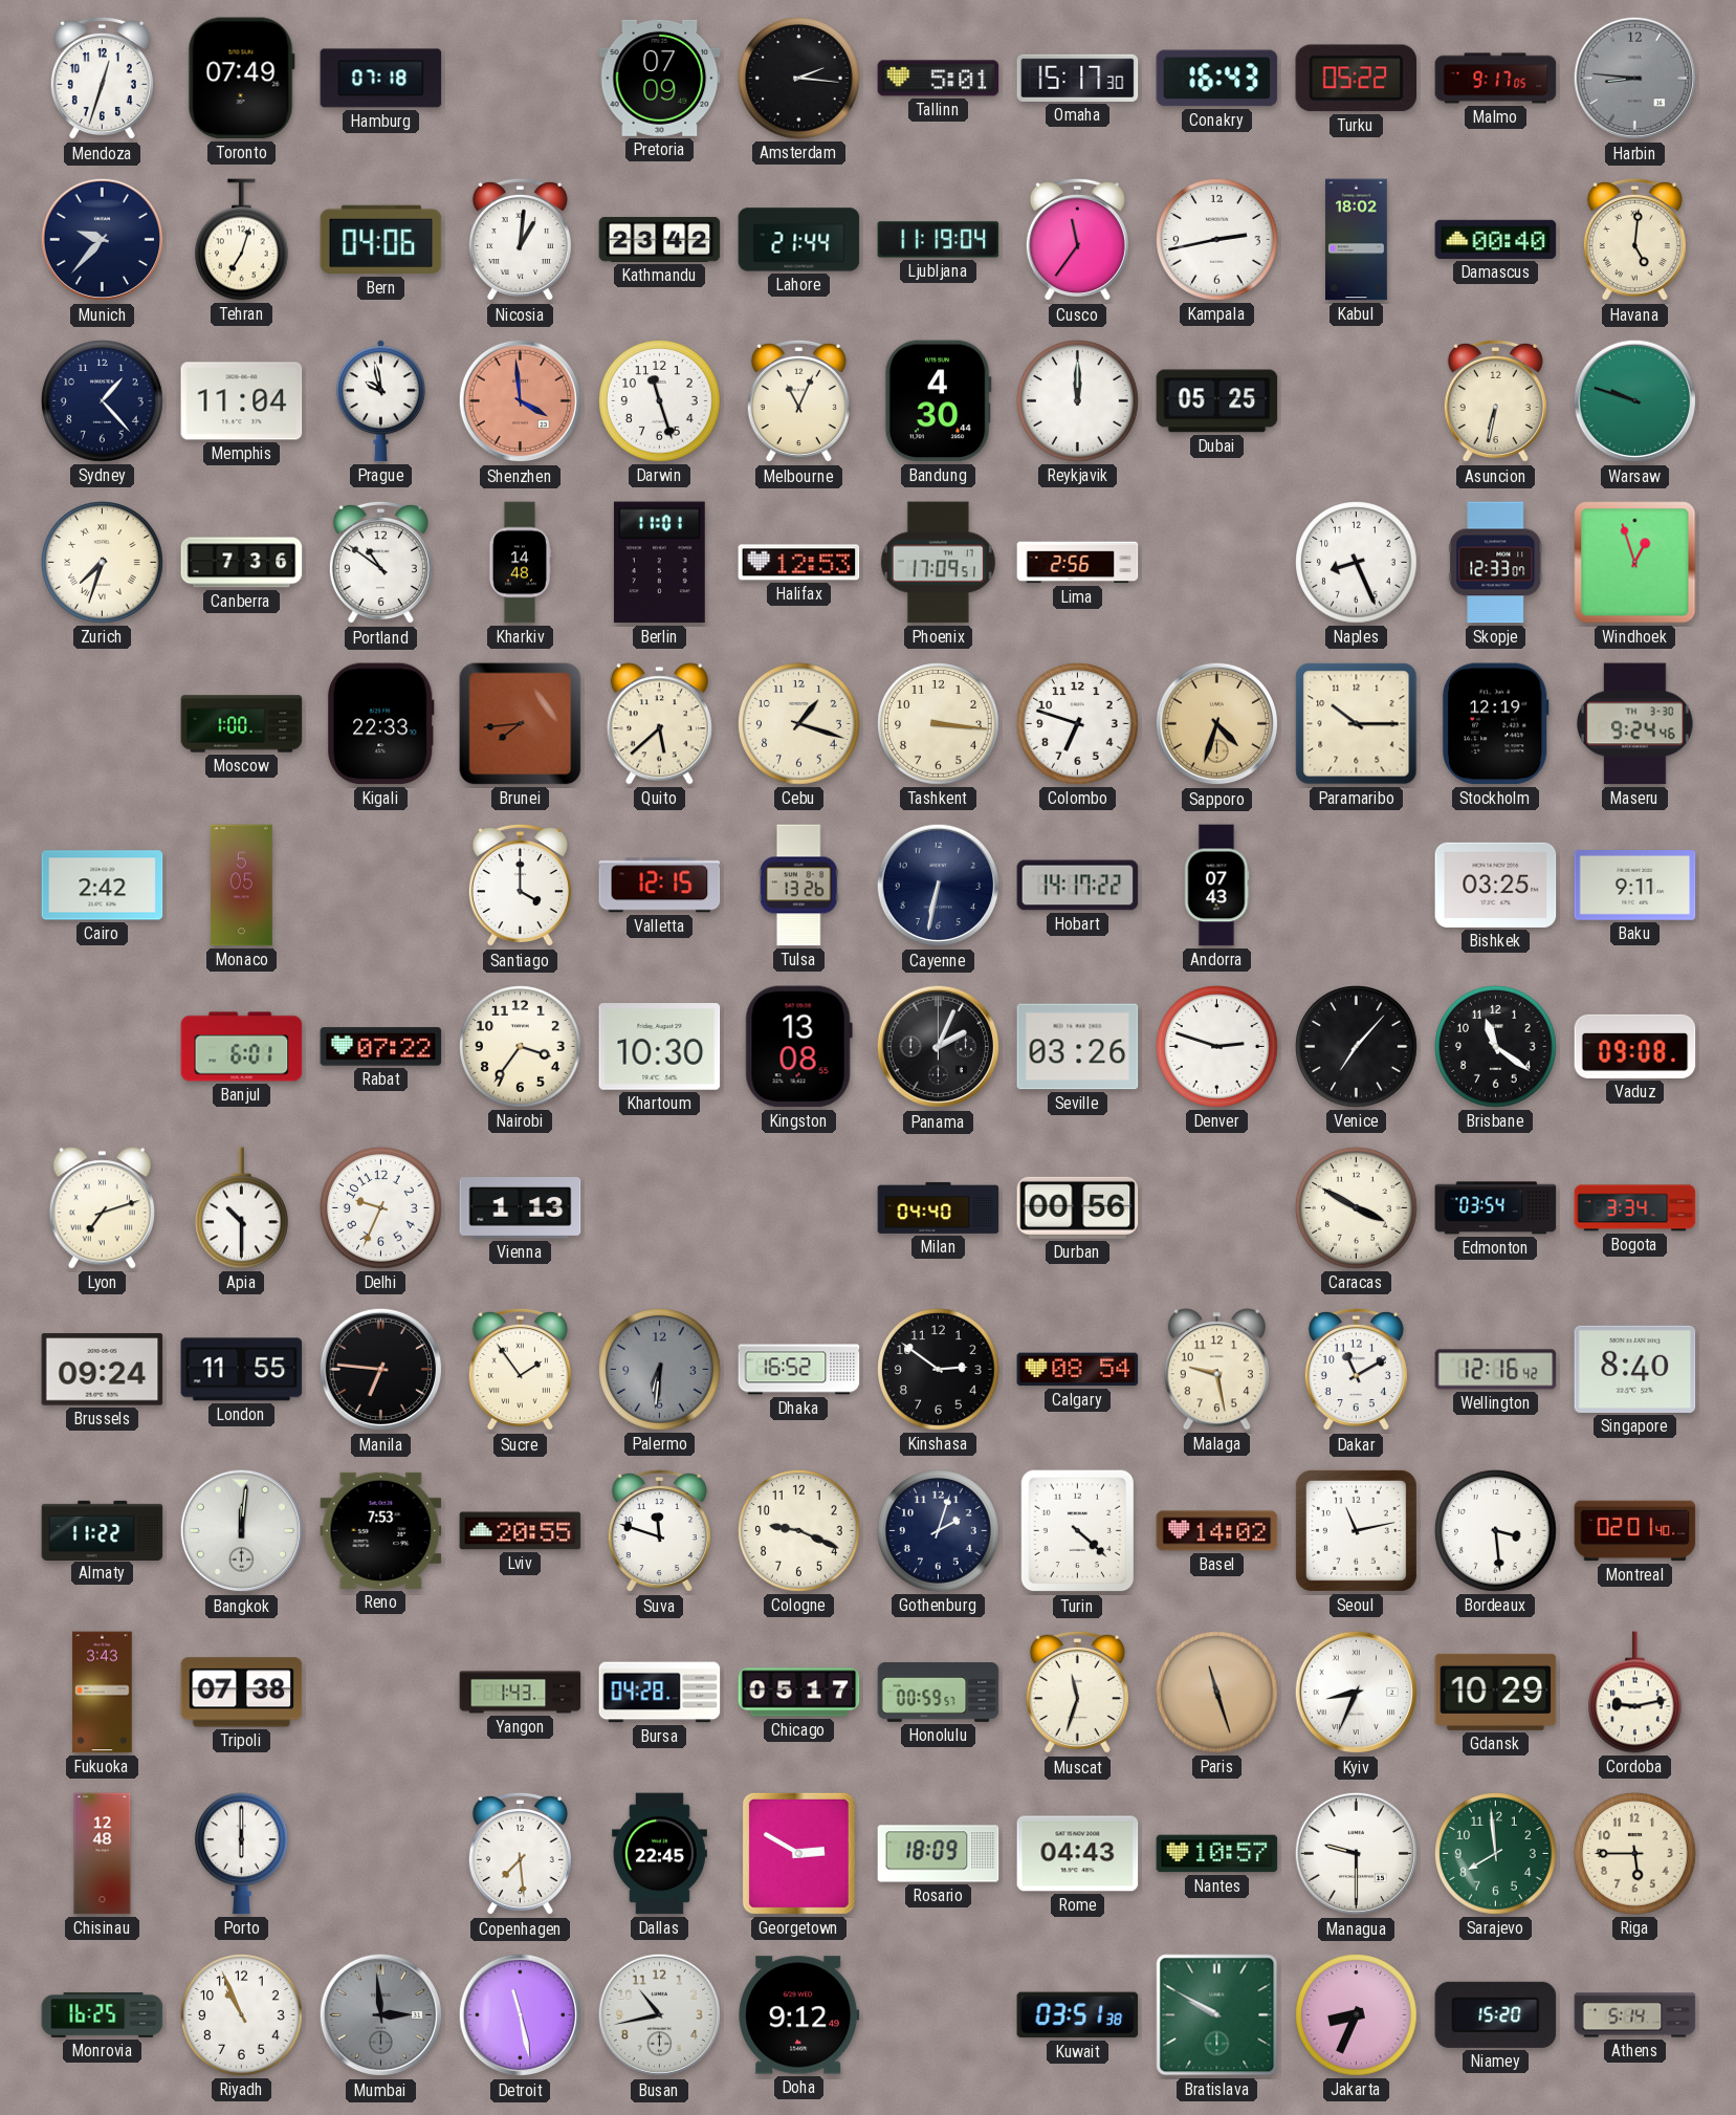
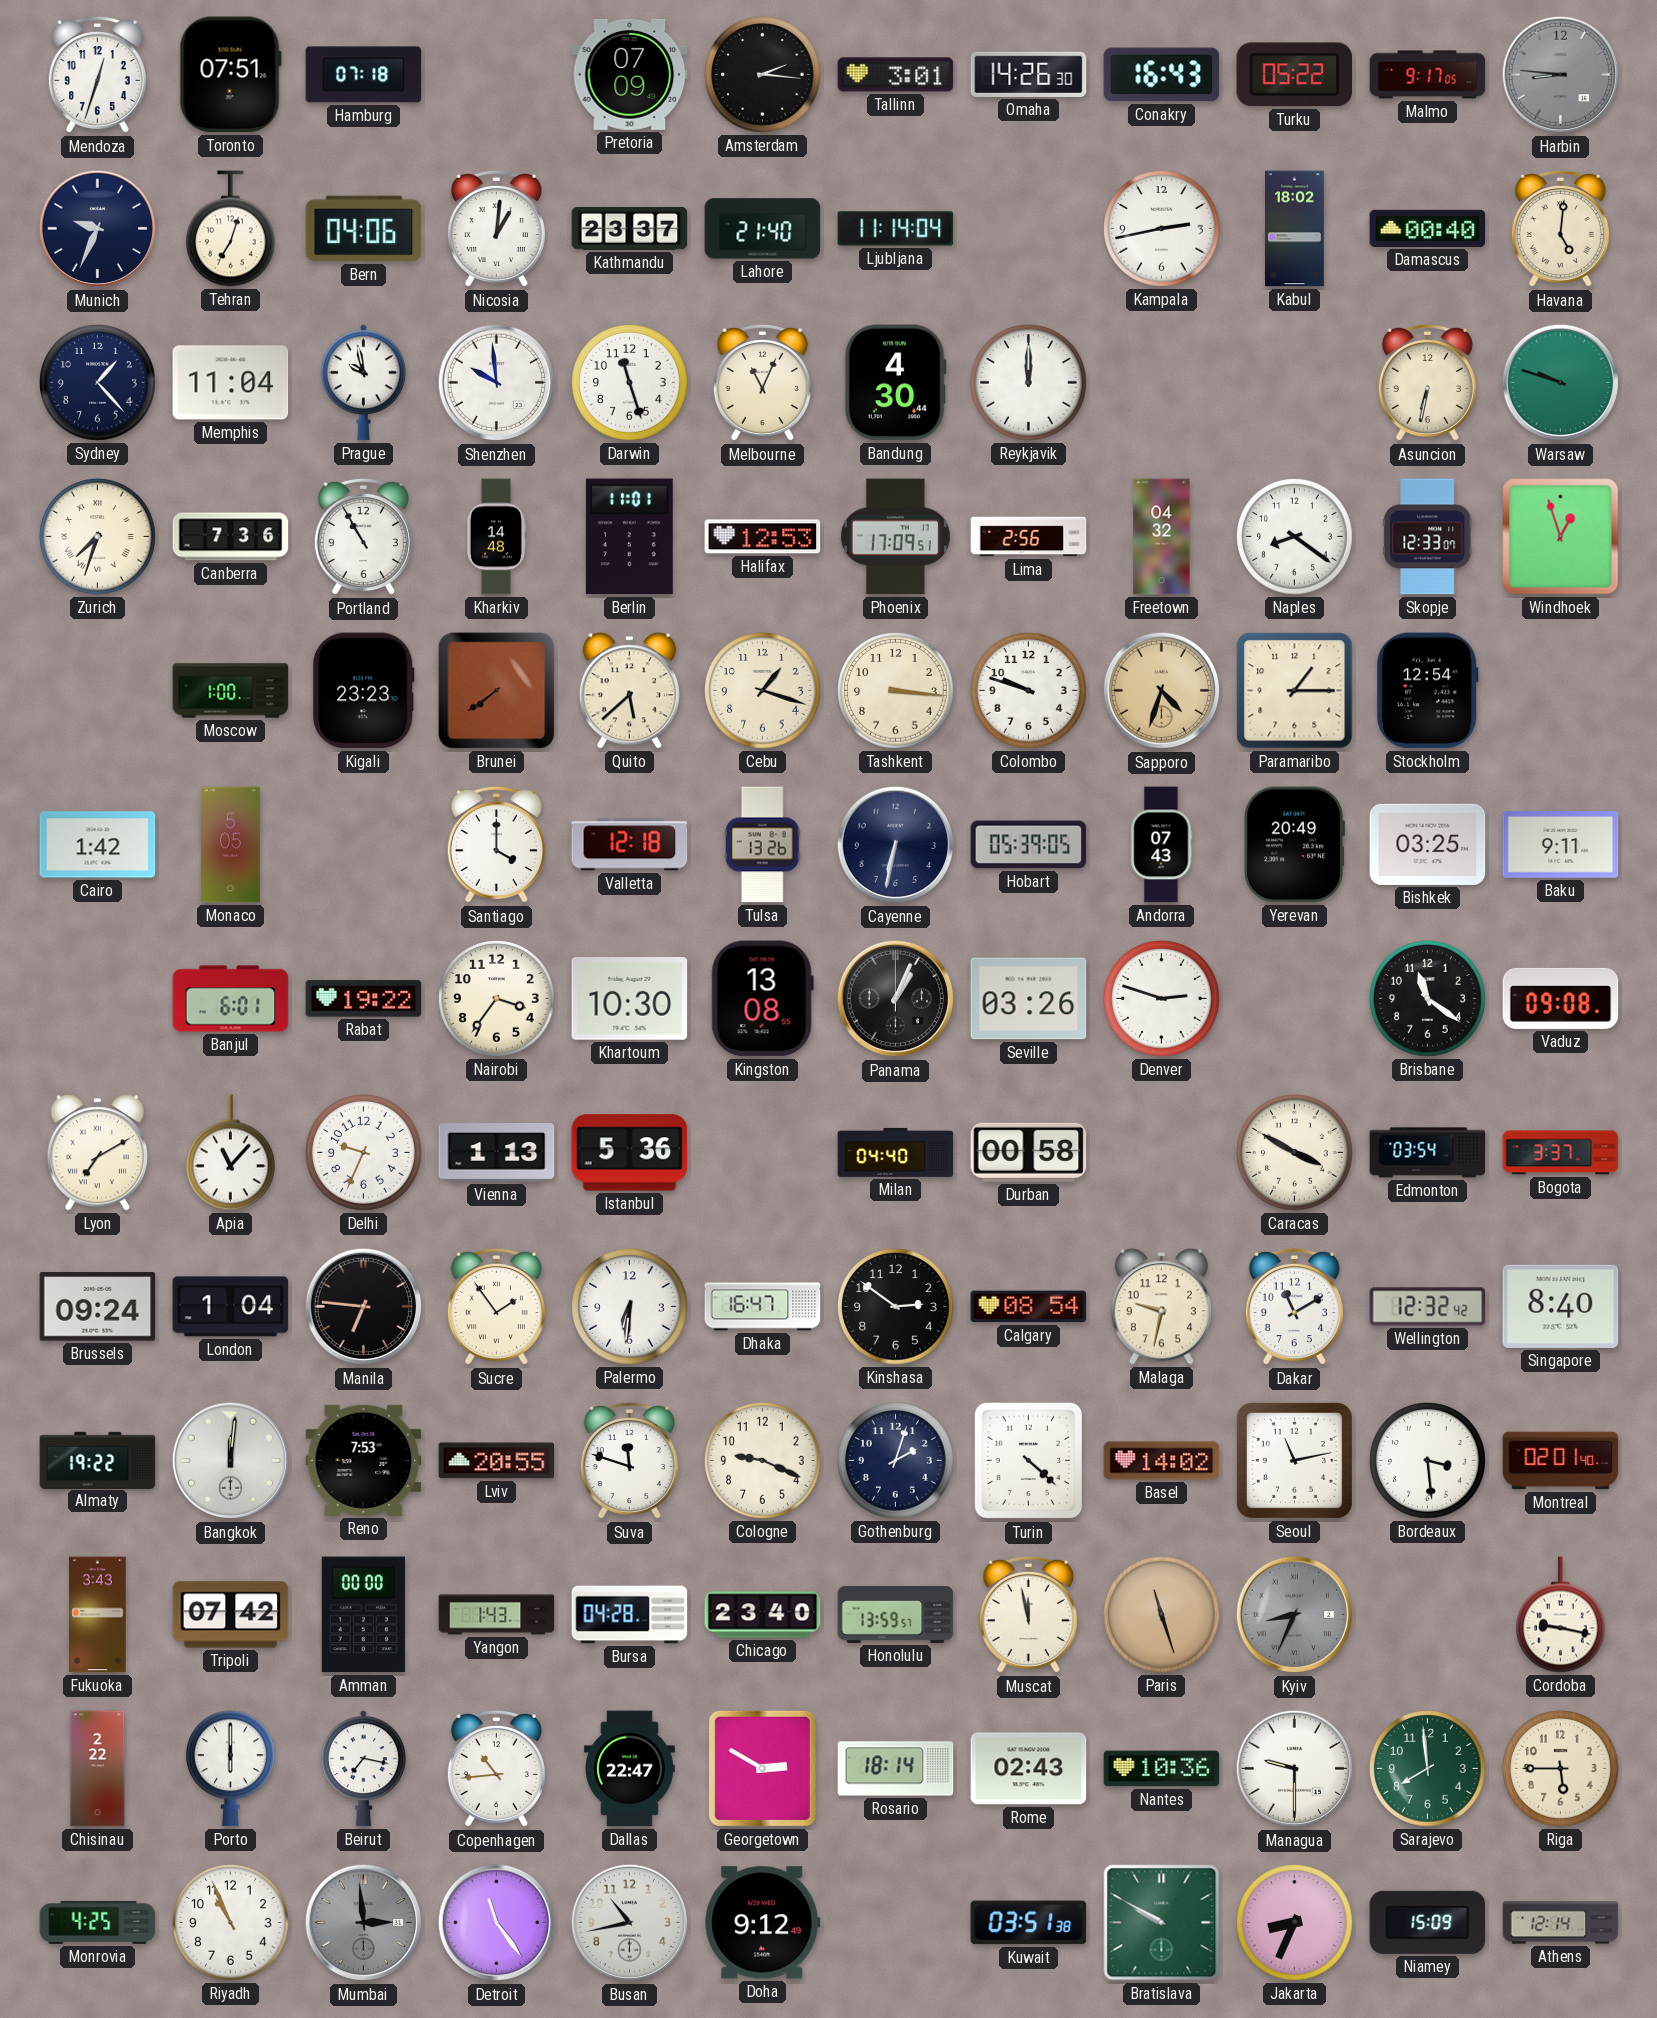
Toronto: 07:49 -> 07:51 (230, 75)
Tallinn: 5:01 -> 3:01 (896, 75)
Omaha: 15:17 -> 14:26 (1029, 74)
Munich: 9:37 -> 9:34 (98, 229)
Kathmandu: 23:42 -> 23:37 (630, 228)
Lahore: 21:44 -> 21:40 (763, 229)
Ljubljana: 11:19 -> 11:14 (896, 229)
Cusco: 11:36 -> none (1077, 240)
Shenzhen: 3:59 -> 9:59 (497, 383)
Shenzhen dial: salmon -> white (497, 383)
Dubai: 05:25 -> none (1217, 401)
Portland: 10:51 -> 10:55 (363, 537)
Freetown: none -> 04:32 (1162, 537)
Naples: 8:26 -> 8:21 (1295, 537)
Kigali: 22:33 -> 23:23 (363, 691)
Brunei: 7:44 -> 7:39 (497, 691)
Colombo: 6:48 -> 9:48 (1029, 691)
Paramaribo: 10:15 -> 1:15 (1295, 691)
Stockholm: 12:19 -> 12:54 (1427, 691)
Maseru: 9:24 -> none (1635, 724)
Cairo: 2:42 -> 1:42 (98, 845)
Valletta: 12:15 -> 12:18 (630, 845)
Hobart: 14:17 -> 05:39 (1029, 845)
Yerevan: none -> 20:49 (1294, 845)
Rabat: 07:22 -> 19:22 (364, 999)
Panama: 2:04 -> 1:04 (896, 999)
Venice: 7:07 -> none (1357, 1047)
Lyon: 7:12 -> 7:10 (97, 1153)
Apia: 10:30 -> 11:07 (231, 1153)
Istanbul: none -> 5:36 (630, 1153)
Durban: 00:56 -> 00:58 (1029, 1152)
Bogota: 3:34 -> 3:37 (1561, 1153)
London: 11:55 -> 1:04 (231, 1307)
Palermo dial: grey -> white (630, 1307)
Dhaka: 16:52 -> 16:47 (763, 1307)
Malaga: 9:28 -> 9:32 (1161, 1307)
Wellington: 12:16 -> 12:32 (1428, 1307)
Almaty: 11:22 -> 19:22 (98, 1460)
Tripoli: 07:38 -> 07:42 (231, 1615)
Amman: none -> 00:00 (363, 1615)
Chicago: 05:17 -> 23:40 (763, 1615)
Honolulu: 00:59 -> 13:59 (896, 1615)
Muscat: 11:33 -> 11:58 (1028, 1615)
Kyiv dial: white -> grey (1295, 1615)
Gdansk: 10:29 -> none (1496, 1692)
Cordoba: 9:13 -> 9:17 (1561, 1615)
Chisinau: 12:48 -> 2:22 (98, 1769)
Beirut: none -> 7:17 (363, 1769)
Copenhagen: 7:29 -> 10:44 (496, 1769)
Dallas: 22:45 -> 22:47 (629, 1769)
Rosario: 18:09 -> 18:14 (896, 1769)
Rome: 04:43 -> 02:43 (1029, 1769)
Nantes: 10:57 -> 10:36 (1162, 1769)
Monrovia: 16:25 -> 4:25 (98, 1923)
Detroit: 11:28 -> 11:24 (497, 1923)
Niamey: 15:20 -> 15:09 (1428, 1922)
Athens: 5:14 -> 12:14 (1561, 1923)
